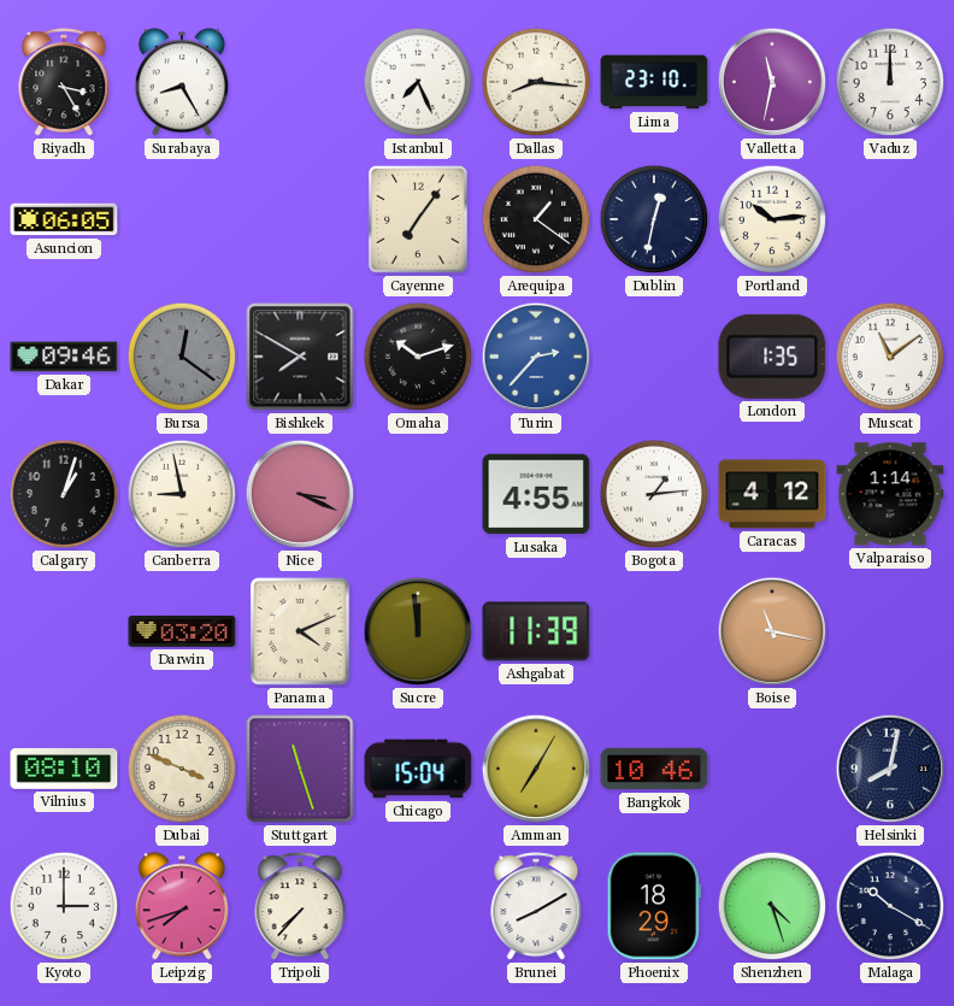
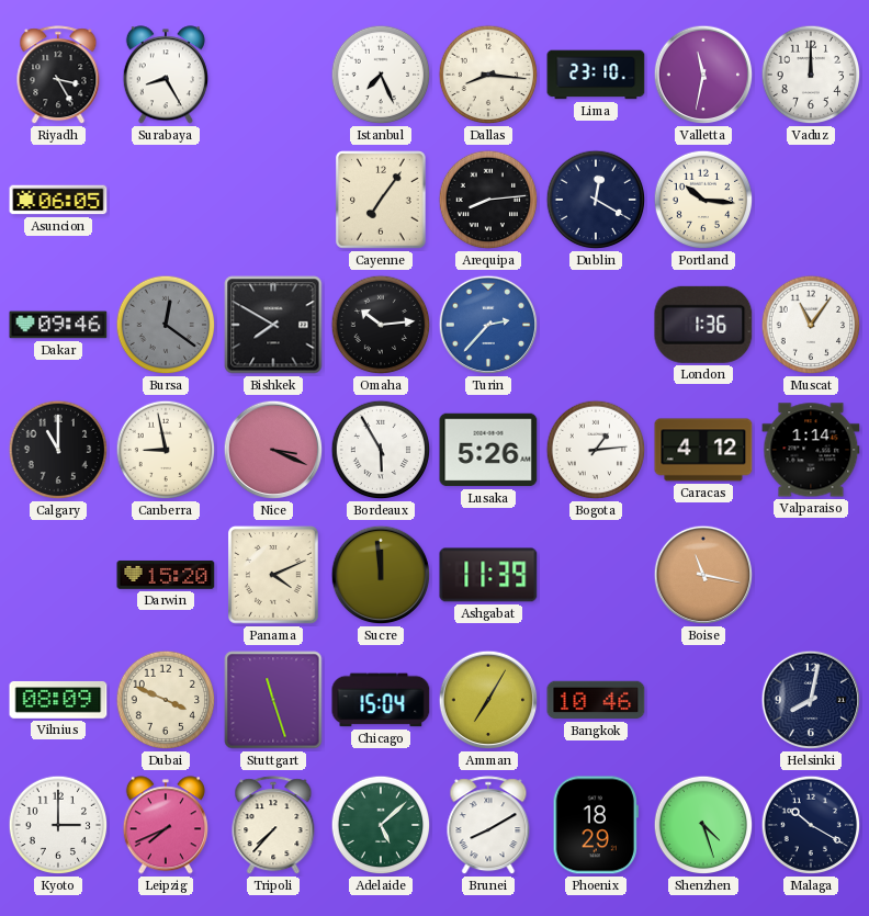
Arequipa: 1:21 -> 8:14 (488, 200)
Dublin: 12:32 -> 12:20 (596, 200)
Portland: 10:14 -> 10:16 (703, 200)
Omaha: 10:12 -> 10:14 (381, 325)
London: 1:35 -> 1:36 (703, 325)
Muscat: 11:09 -> 11:06 (811, 325)
Calgary: 1:03 -> 11:00 (58, 450)
Bordeaux: none -> 5:55 (381, 450)
Lusaka: 4:55 -> 5:26 (488, 450)
Darwin: 03:20 -> 15:20 (166, 575)
Vilnius: 08:10 -> 08:09 (58, 700)
Leipzig: 7:42 -> 7:41 (166, 825)
Adelaide: none -> 5:08 (381, 825)
